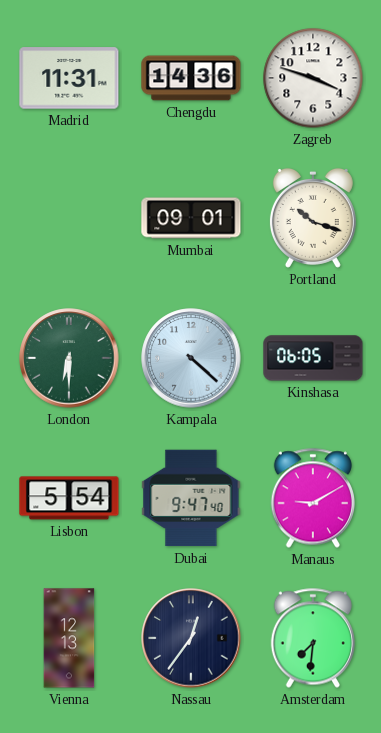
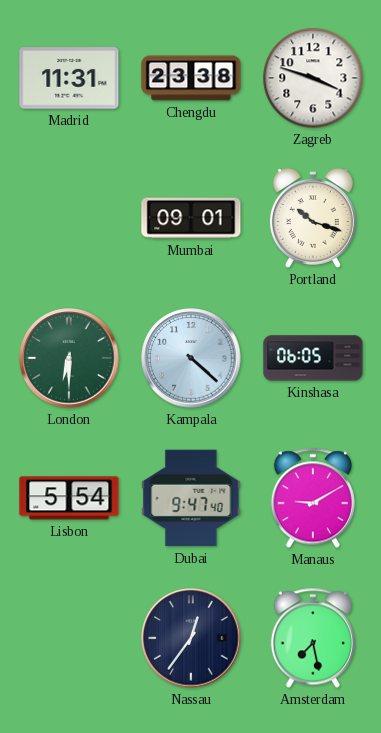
Chengdu: 14:36 -> 23:38 (191, 78)
Vienna: 12:13 -> none (69, 638)
Amsterdam: 7:31 -> 7:28 (312, 638)
